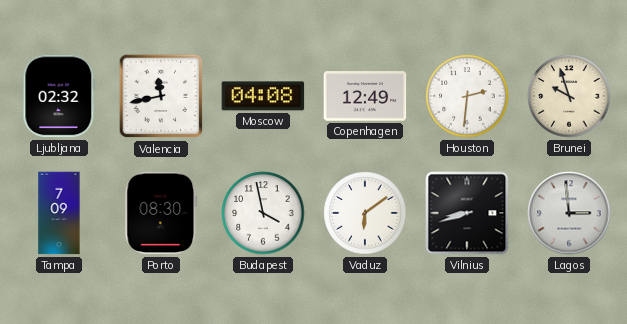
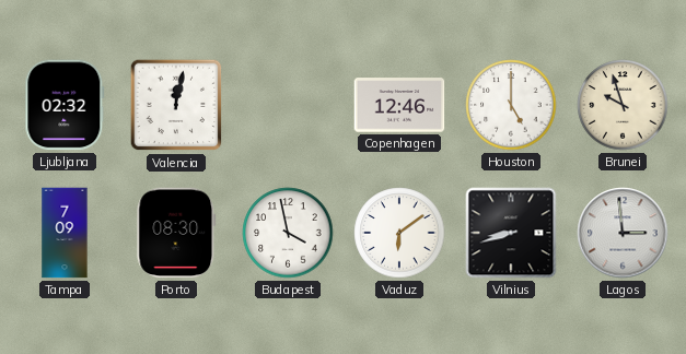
Valencia: 11:43 -> 12:02 (176, 105)
Moscow: 04:08 -> none (263, 96)
Copenhagen: 12:49 -> 12:46 (399, 105)
Houston: 2:31 -> 5:00 (511, 105)
